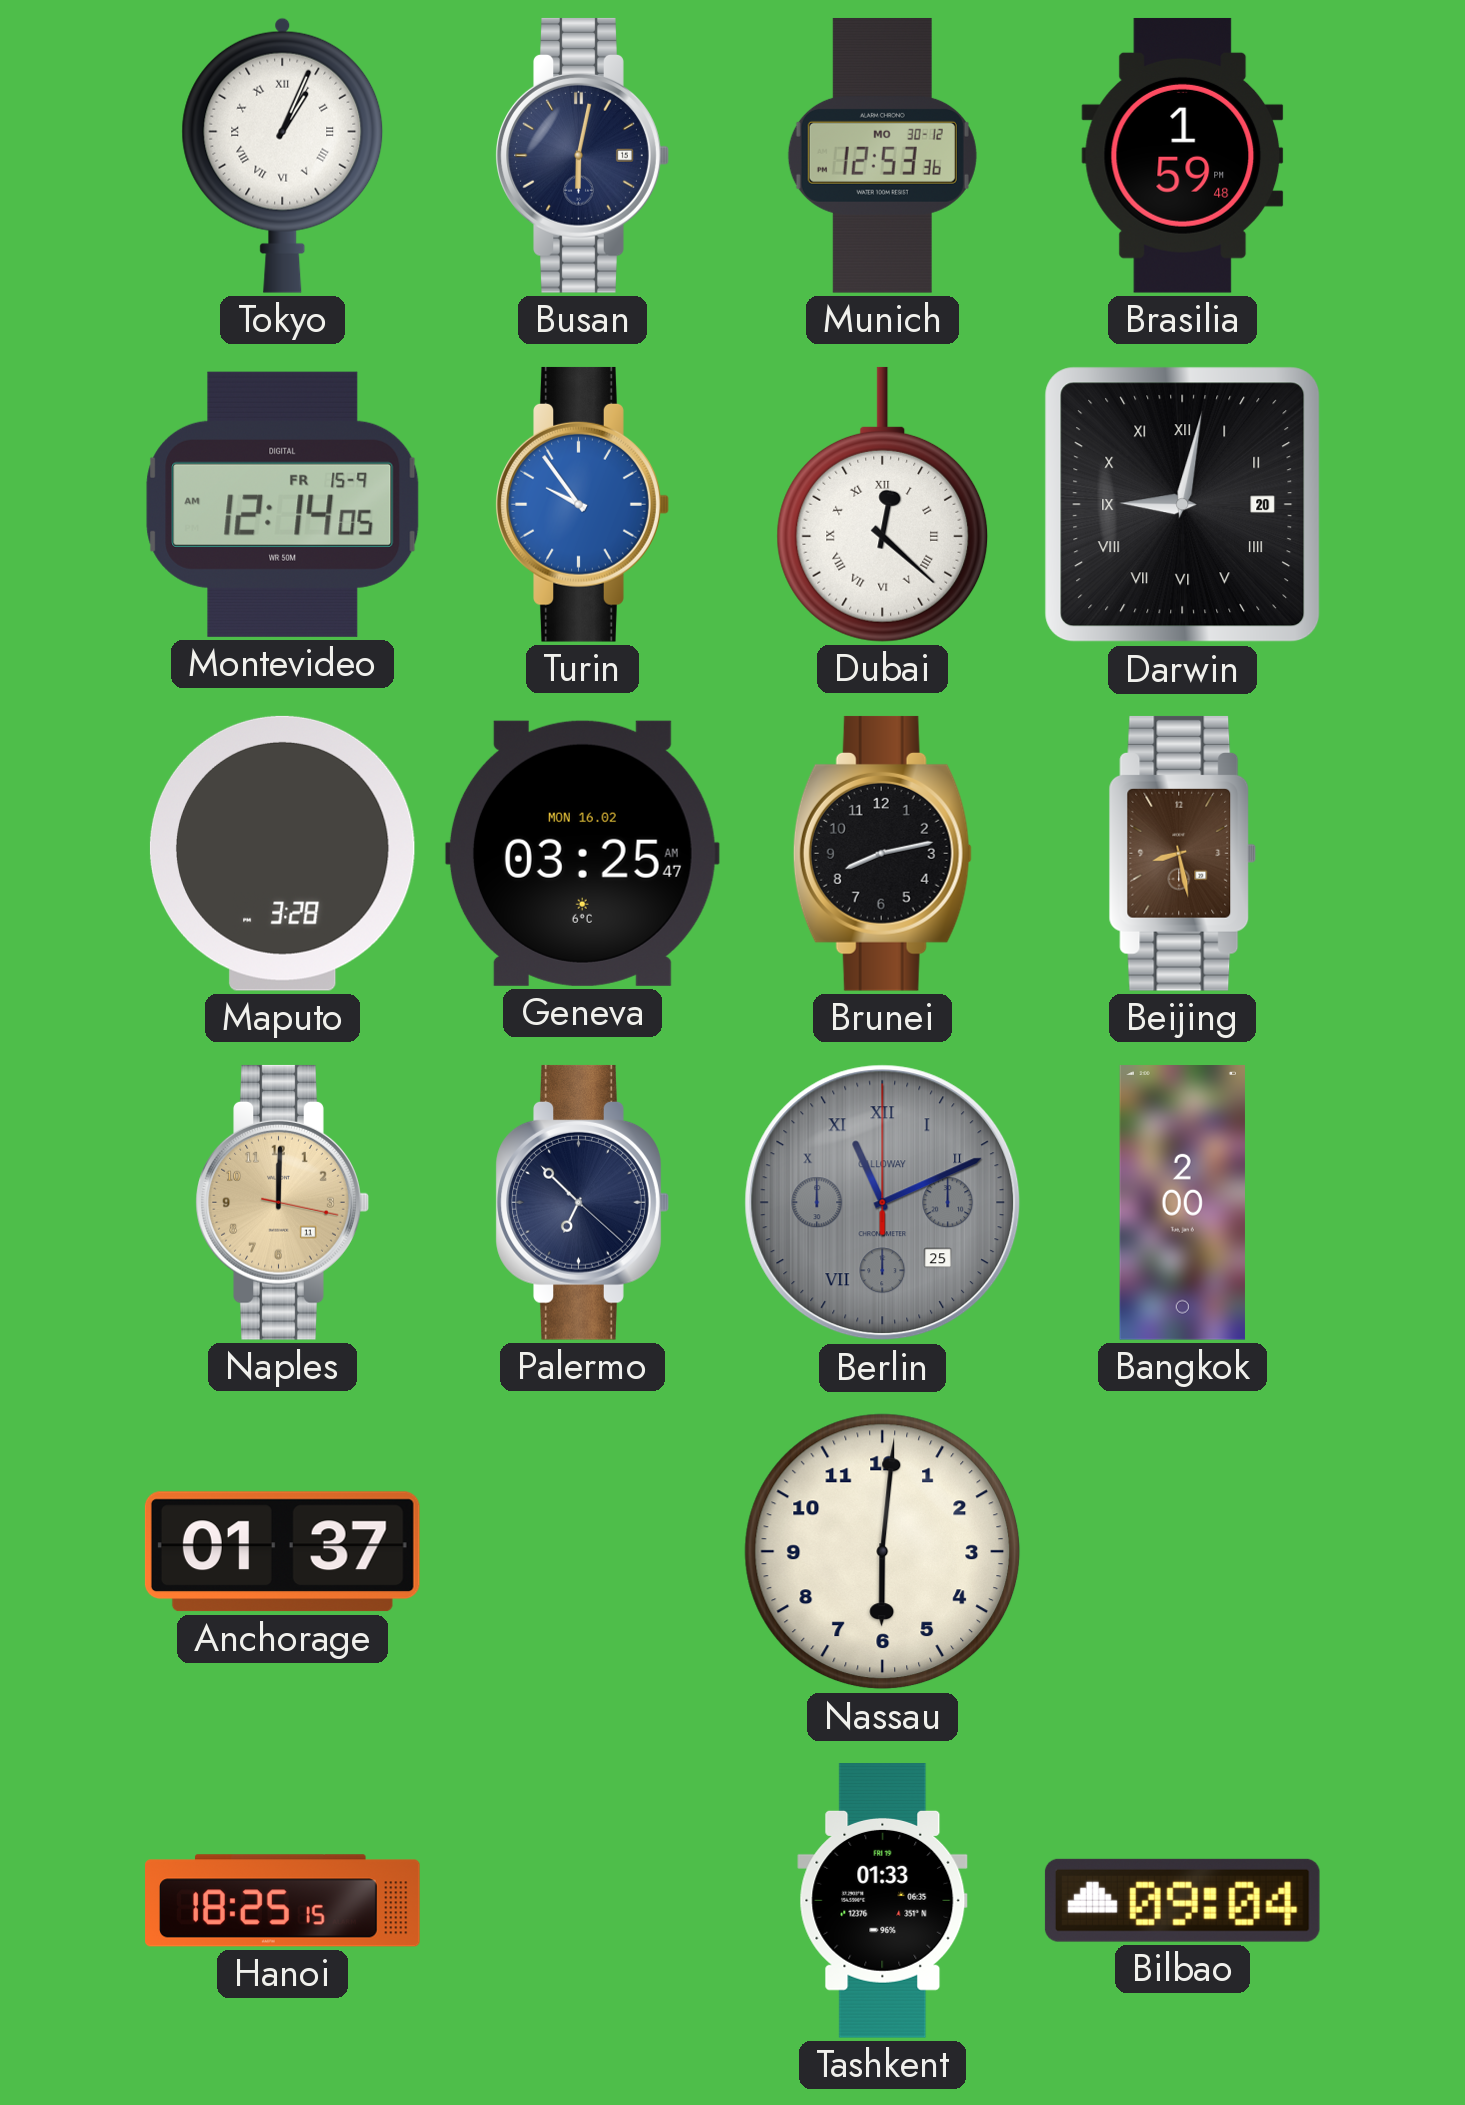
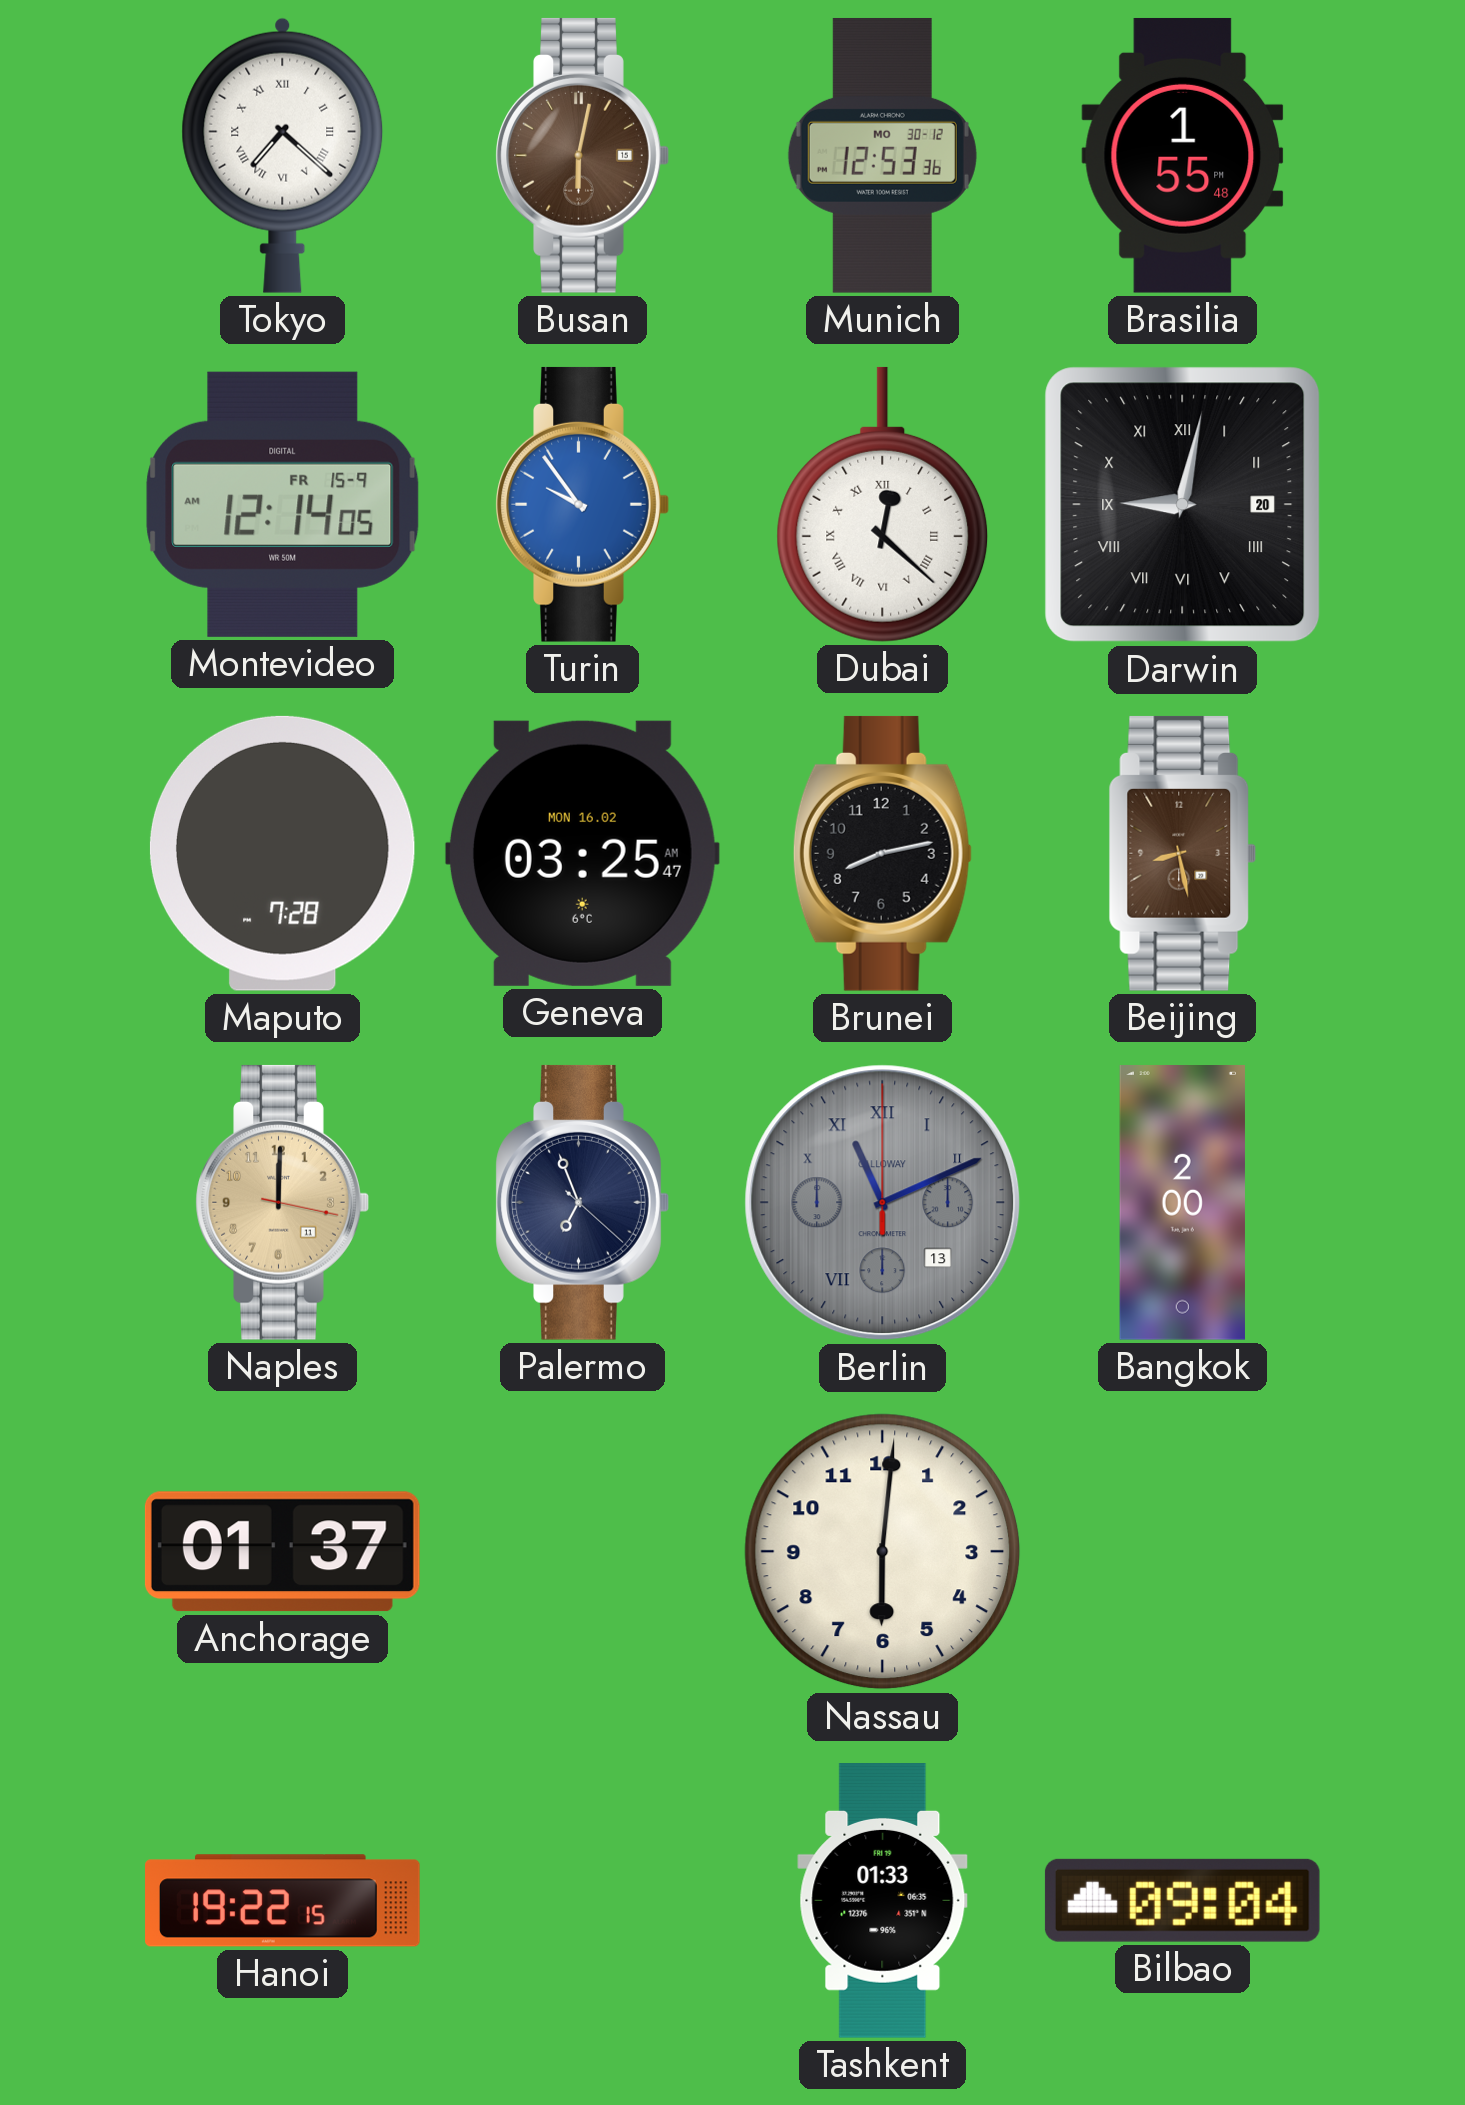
Tokyo: 1:04 -> 7:22 (283, 155)
Busan dial: navy -> brown (582, 155)
Brasilia: 1:59 -> 1:55 (1183, 155)
Maputo: 3:28 -> 7:28 (282, 853)
Palermo: 6:52 -> 6:56 (582, 1202)
Berlin date: 25 -> 13 (883, 1203)
Hanoi: 18:25 -> 19:22 (283, 1901)
